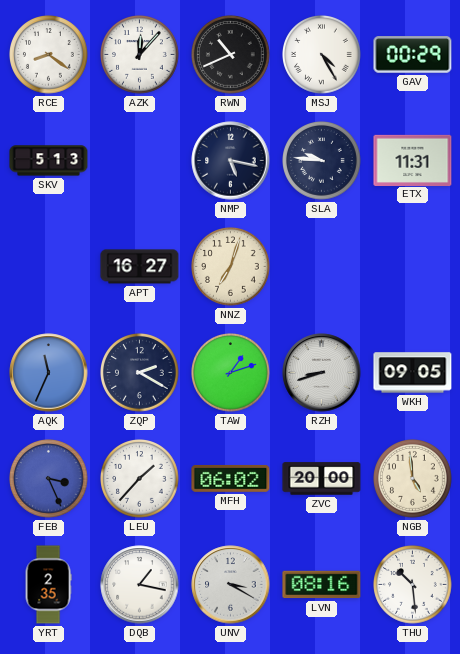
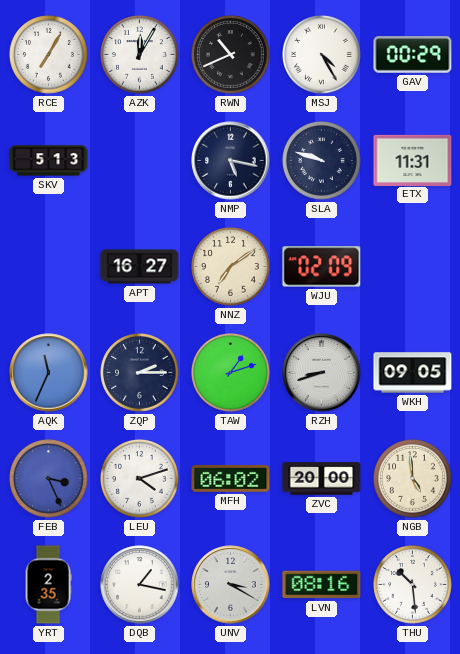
RCE: 8:21 -> 7:05 (49, 55)
AZK: 12:07 -> 12:05 (140, 55)
SLA: 9:46 -> 9:48 (322, 161)
NNZ: 7:03 -> 7:09 (231, 267)
WJU: none -> 02:09 (322, 267)
ZQP: 2:20 -> 2:15 (140, 373)
LEU: 1:37 -> 4:12 (140, 479)
